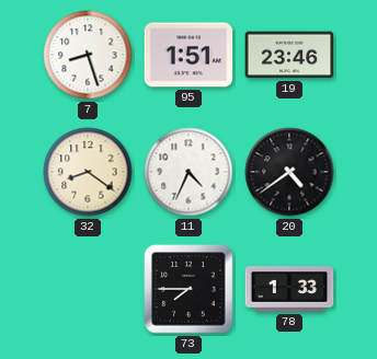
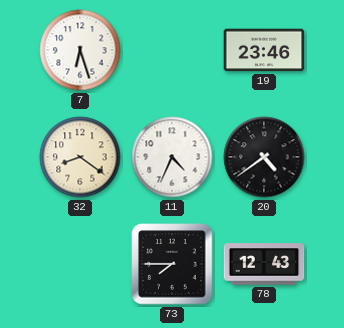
7: 8:27 -> 6:27 (80, 50)
95: 1:51 -> none (188, 55)
78: 1:33 -> 12:43 (264, 264)
